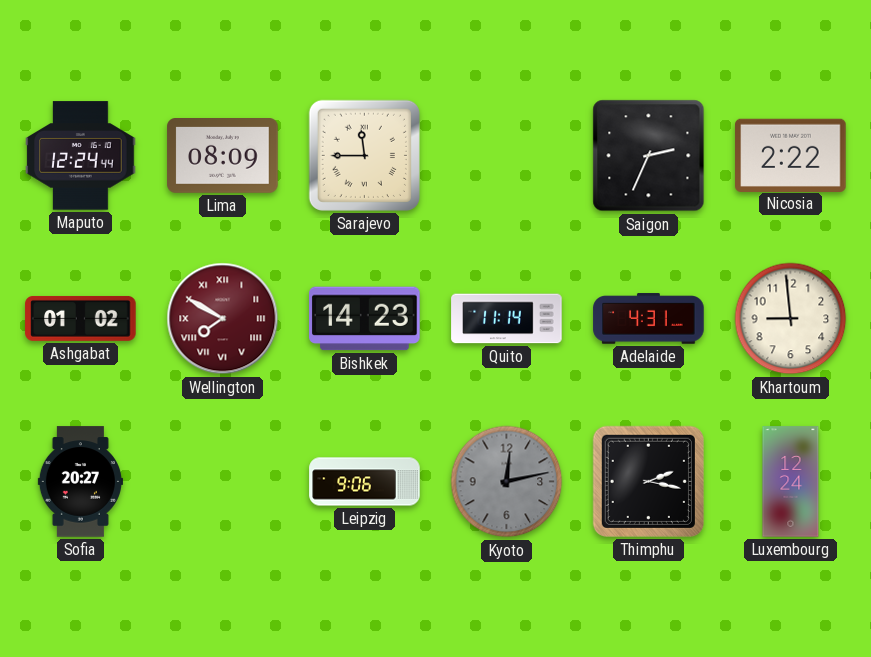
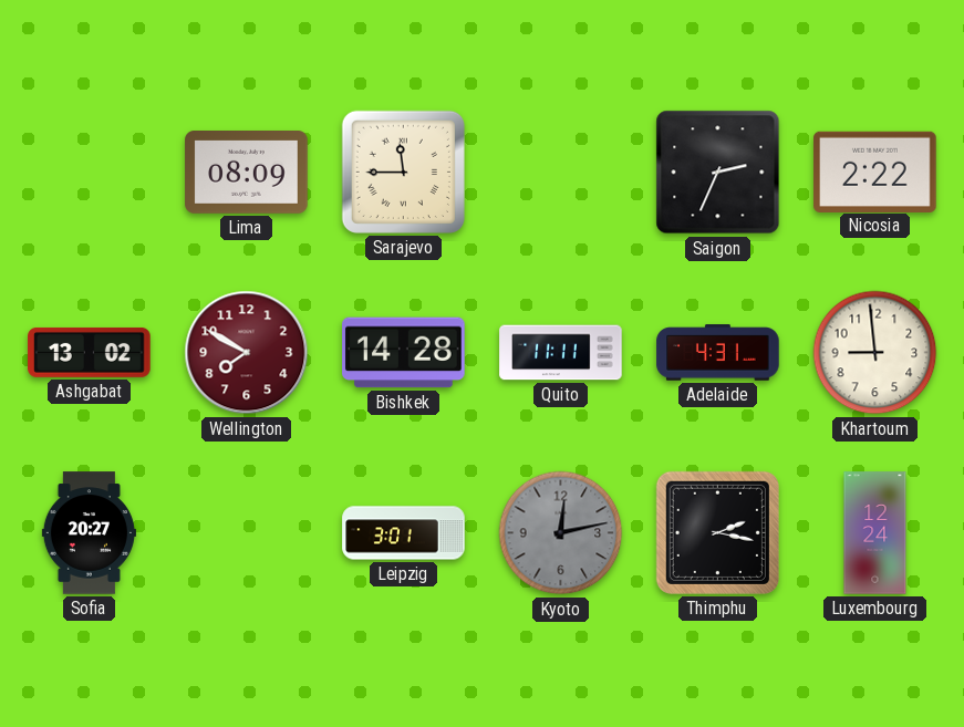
Maputo: 12:24 -> none (81, 156)
Ashgabat: 01:02 -> 13:02 (90, 352)
Wellington numerals: Roman -> Arabic (247, 353)
Bishkek: 14:23 -> 14:28 (404, 353)
Quito: 11:14 -> 11:11 (561, 353)
Leipzig: 9:06 -> 3:01 (404, 533)
